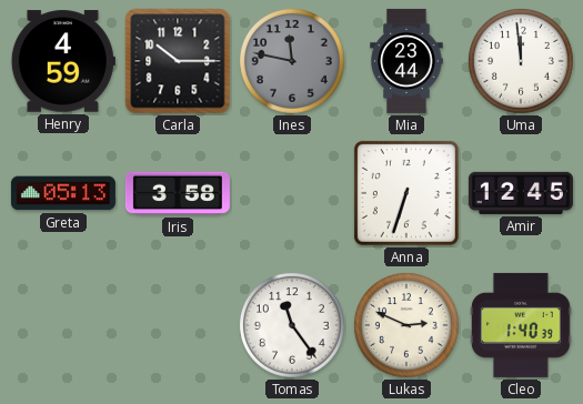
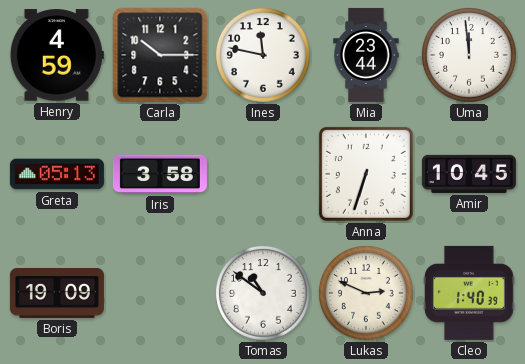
Ines dial: grey -> white (264, 56)
Amir: 12:45 -> 10:45 (469, 174)
Boris: none -> 19:09 (57, 293)
Tomas: 11:24 -> 10:51 (264, 294)
